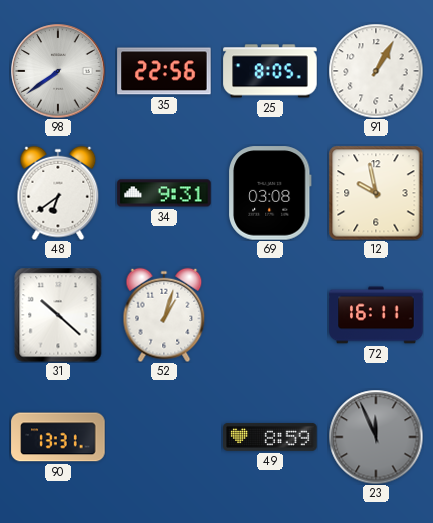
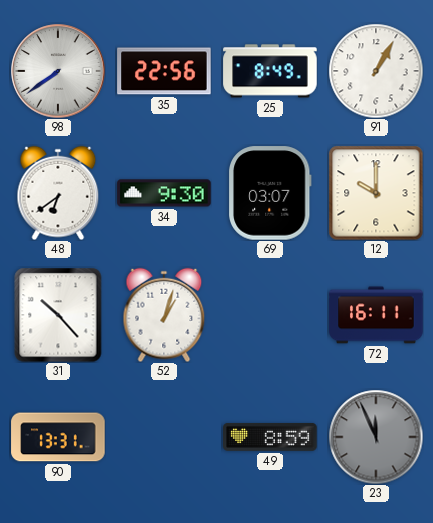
25: 8:05 -> 8:49 (270, 71)
34: 9:31 -> 9:30 (164, 193)
69: 03:08 -> 03:07 (270, 193)
12: 9:58 -> 10:00 (376, 193)
31: 10:22 -> 10:23 (58, 315)
